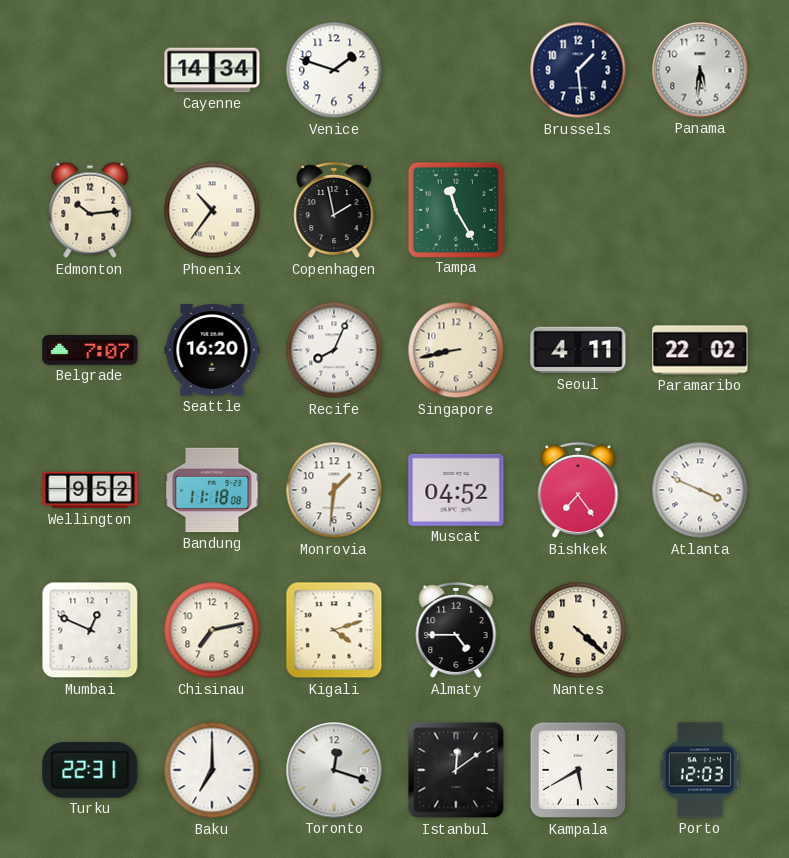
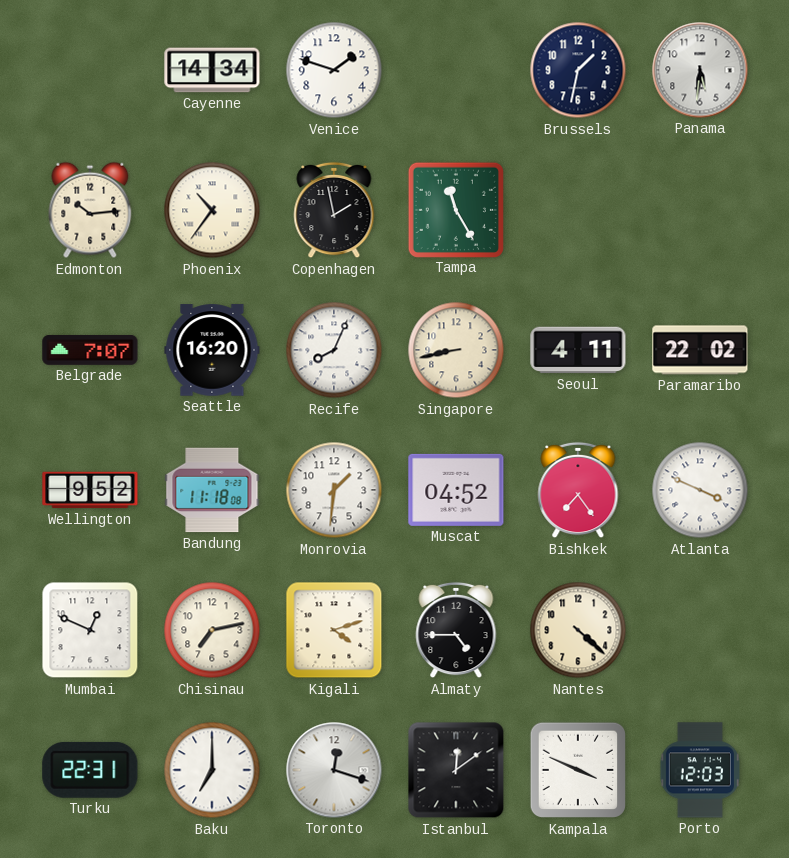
Brussels: 1:29 -> 1:32 (578, 70)
Kampala: 5:40 -> 3:49 (578, 770)
